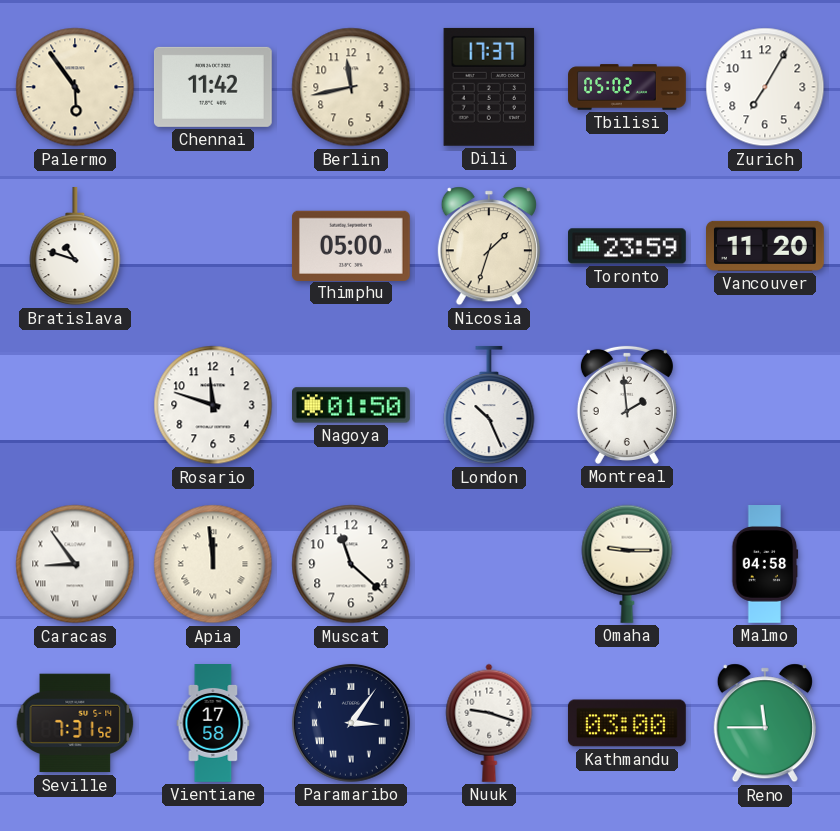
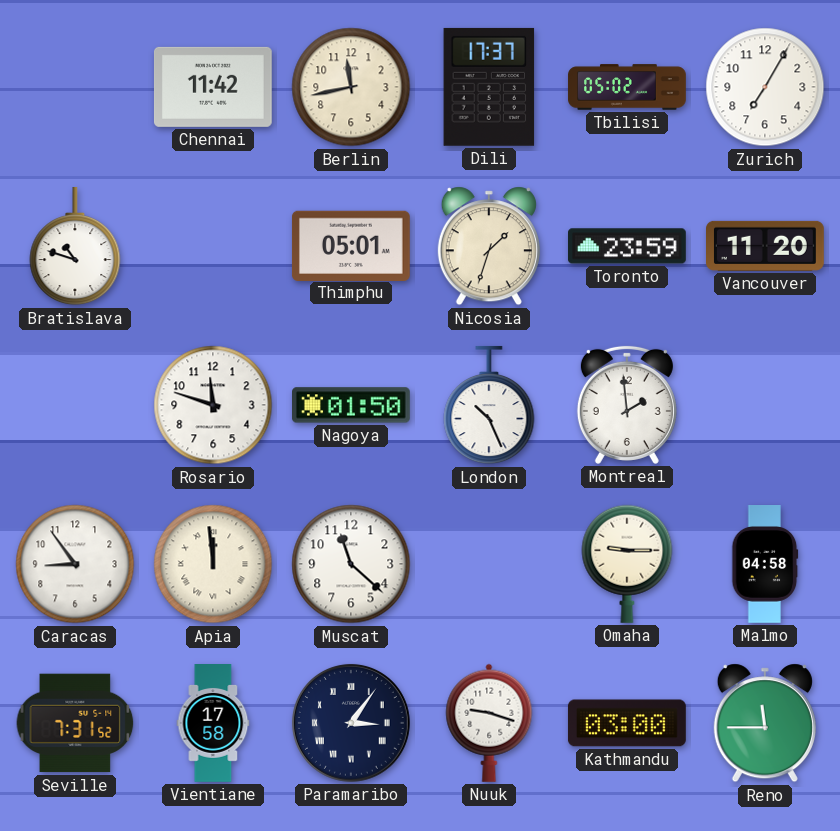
Palermo: 5:54 -> none (75, 87)
Thimphu: 05:00 -> 05:01 (351, 245)
Caracas numerals: Roman -> Arabic (75, 564)
